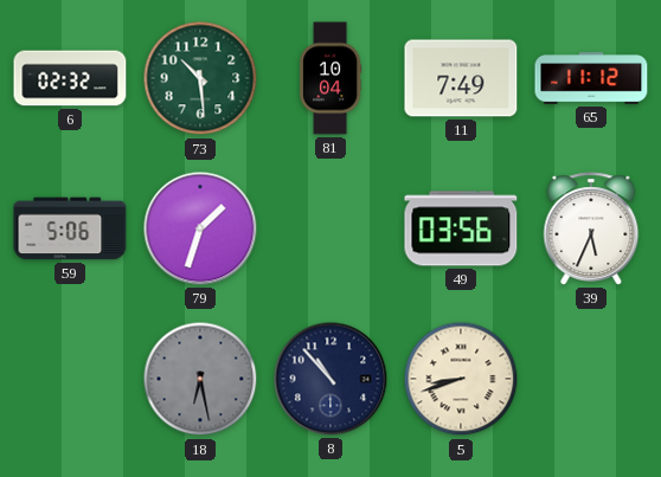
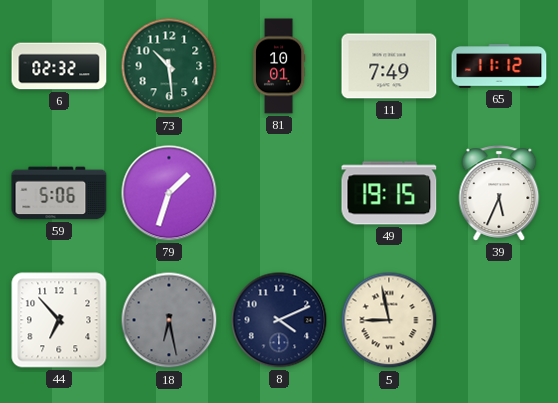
81: 10:04 -> 10:01 (280, 66)
49: 03:56 -> 19:15 (389, 193)
44: none -> 6:53 (59, 320)
8: 10:53 -> 4:11 (279, 320)
5: 8:42 -> 8:58 (389, 320)
